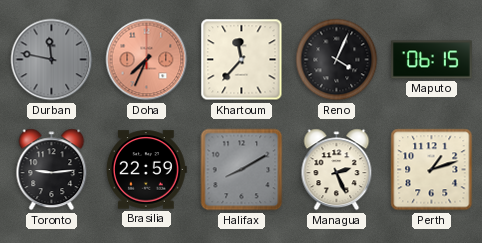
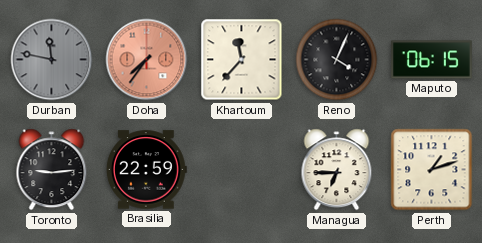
Doha: 7:34 -> 7:36 (147, 60)
Halifax: 8:10 -> none (242, 170)
Managua: 2:26 -> 6:45 (337, 170)
